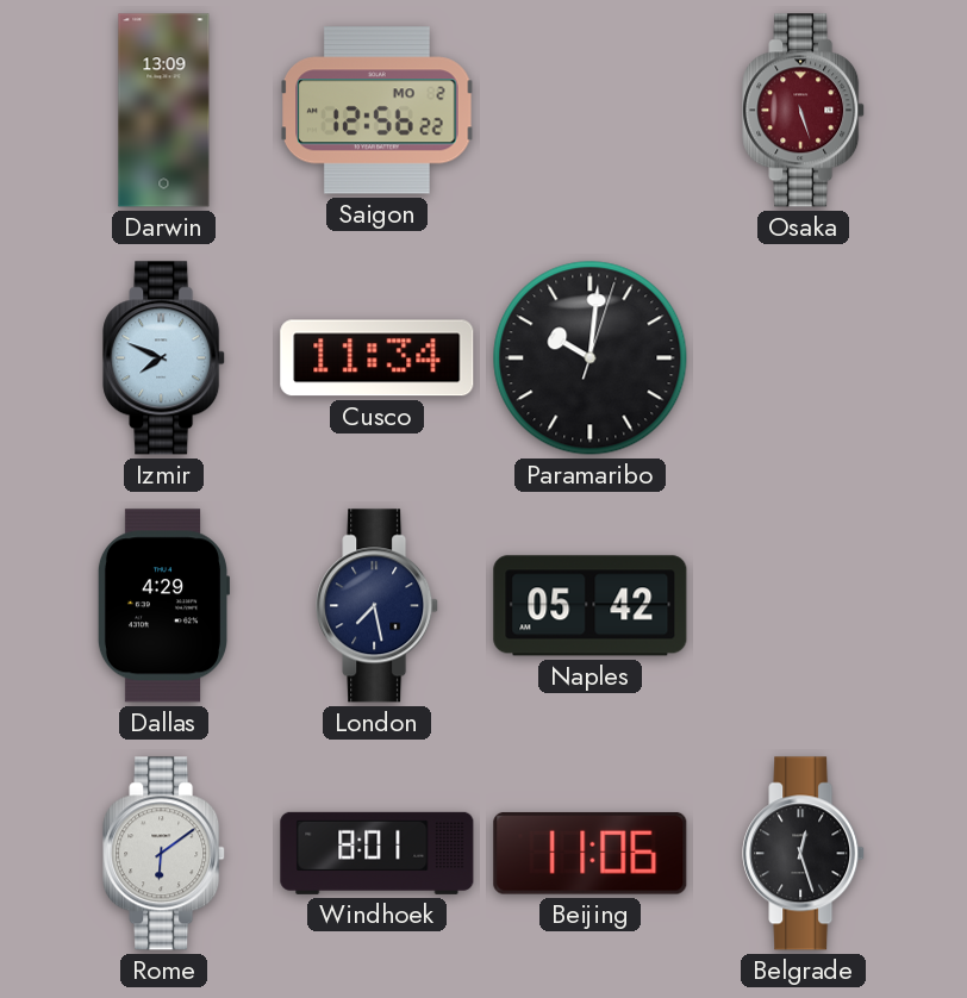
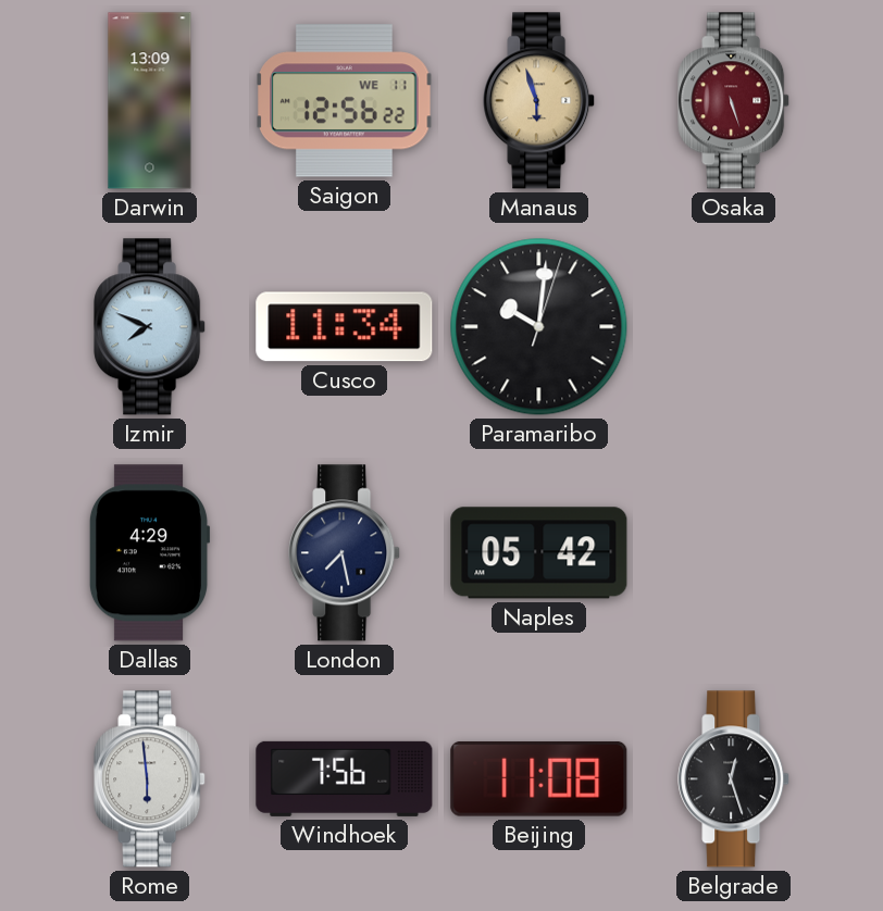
Saigon date: MO 2 -> WE 11 (345, 101)
Manaus: none -> 5:57 (539, 101)
Rome: 6:09 -> 5:59 (150, 779)
Windhoek: 8:01 -> 7:56 (345, 778)
Beijing: 11:06 -> 11:08 (539, 778)
